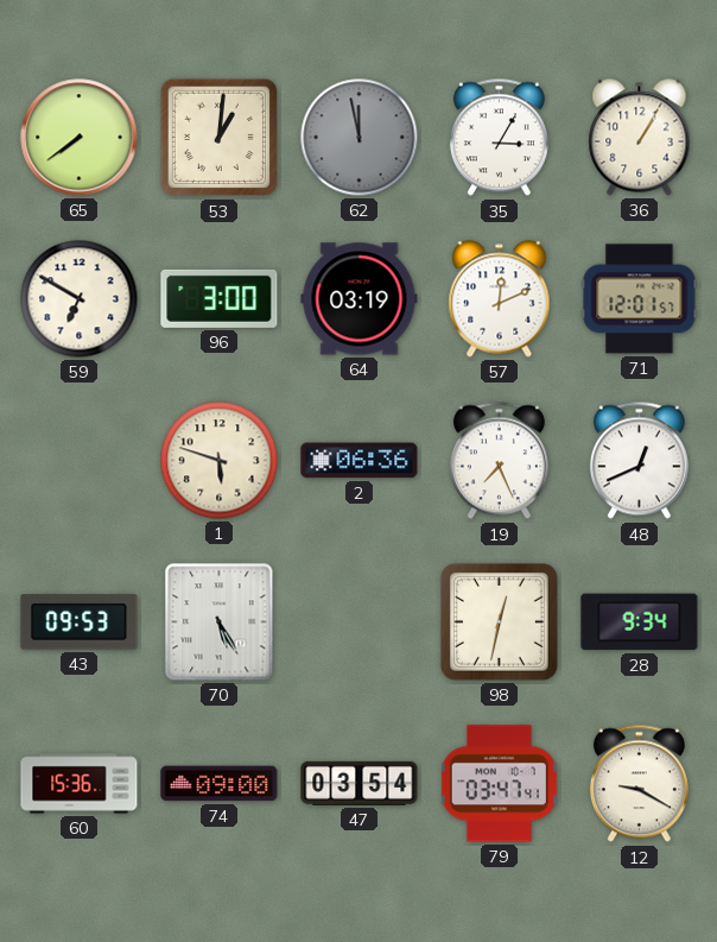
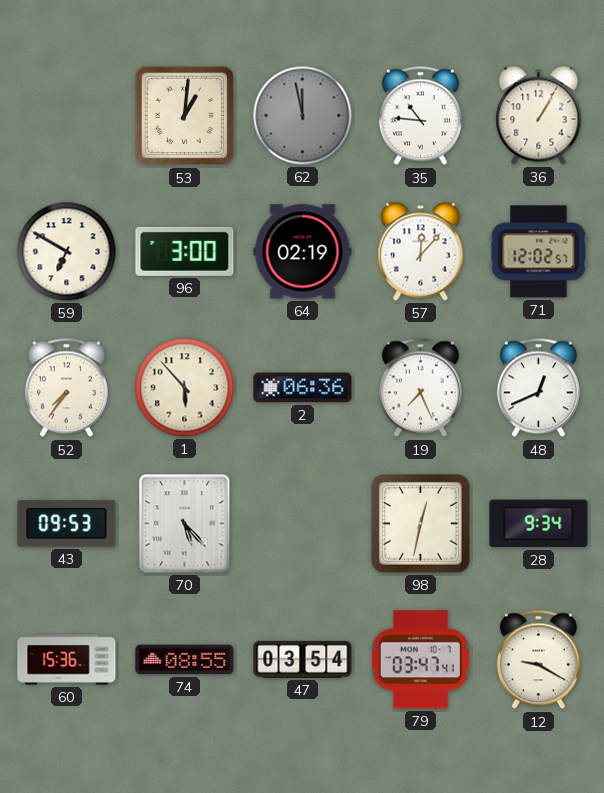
65: 7:39 -> none (80, 138)
35: 3:05 -> 10:46 (420, 116)
64: 03:19 -> 02:19 (303, 252)
57: 12:11 -> 12:07 (421, 252)
71: 12:01 -> 12:02 (539, 252)
52: none -> 7:36 (66, 388)
1: 5:48 -> 5:53 (185, 388)
70: 5:25 -> 5:23 (185, 524)
74: 09:00 -> 08:55 (185, 660)
